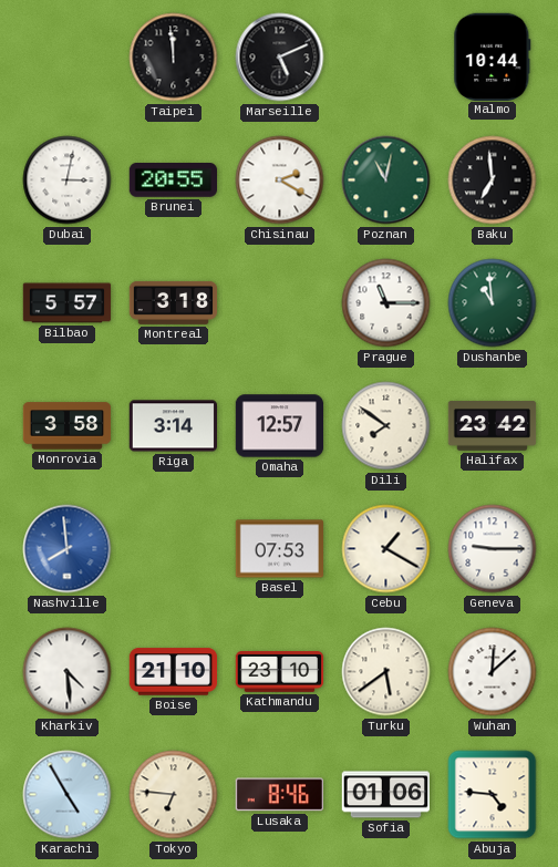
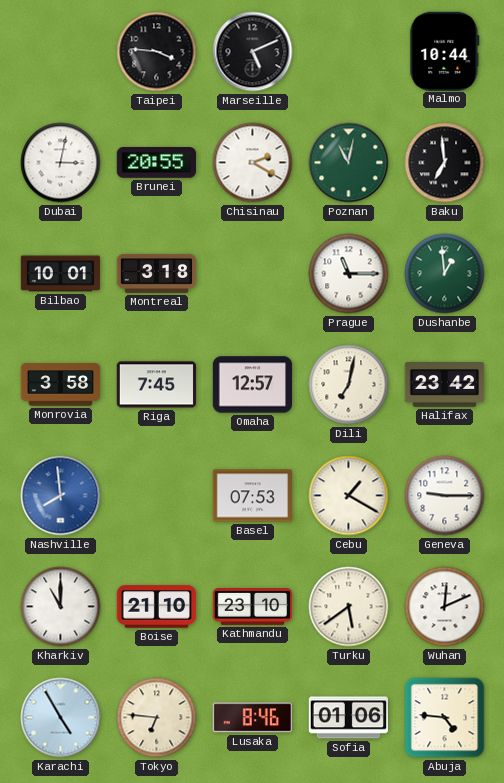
Taipei: 11:59 -> 3:46 (157, 52)
Bilbao: 5:57 -> 10:01 (61, 274)
Dushanbe: 10:59 -> 12:59 (445, 274)
Riga: 3:14 -> 7:45 (156, 385)
Dili: 7:51 -> 7:02 (349, 385)
Kharkiv: 4:29 -> 11:00 (61, 607)
Wuhan: 12:08 -> 12:11 (445, 607)
